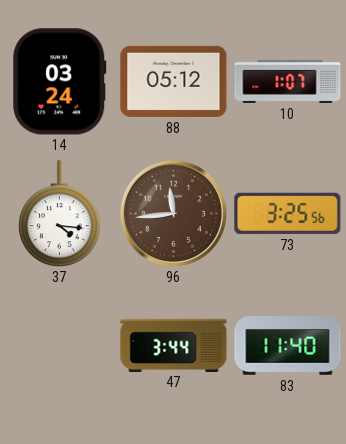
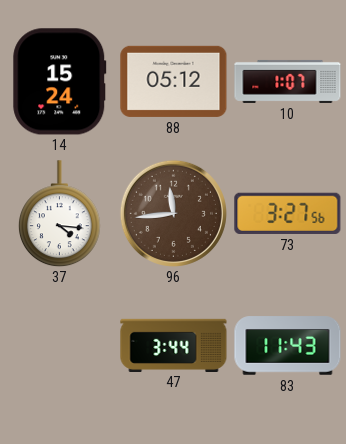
14: 03:24 -> 15:24 (60, 82)
73: 3:25 -> 3:27 (288, 213)
83: 11:40 -> 11:43 (288, 346)
